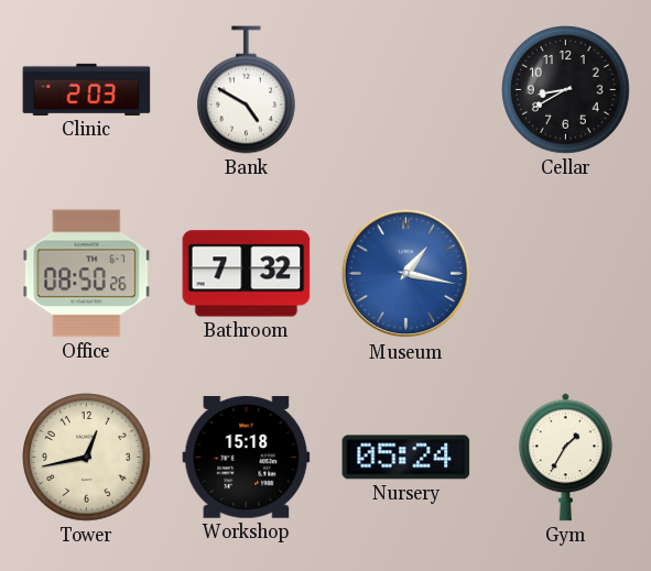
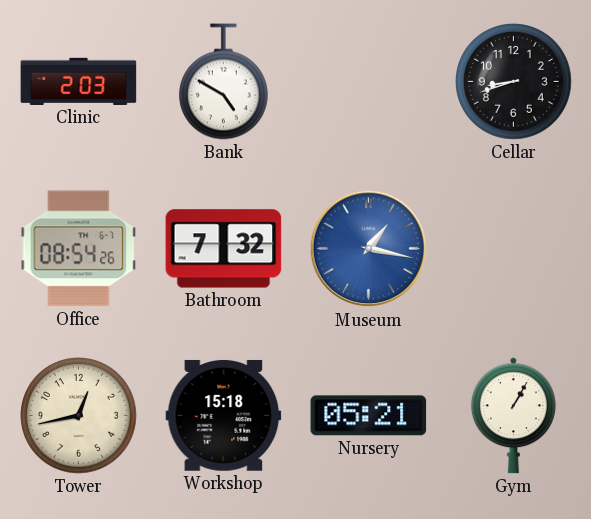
Cellar: 8:40 -> 8:42 (514, 82)
Office: 08:50 -> 08:54 (79, 249)
Nursery: 05:24 -> 05:21 (369, 416)
Gym: 1:35 -> 1:05 (513, 416)
